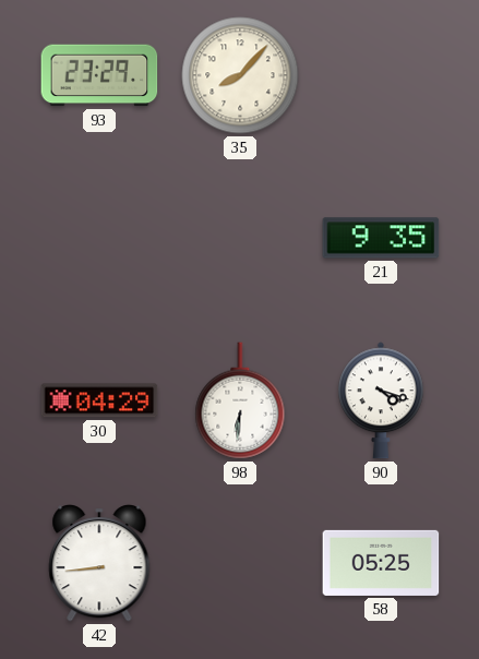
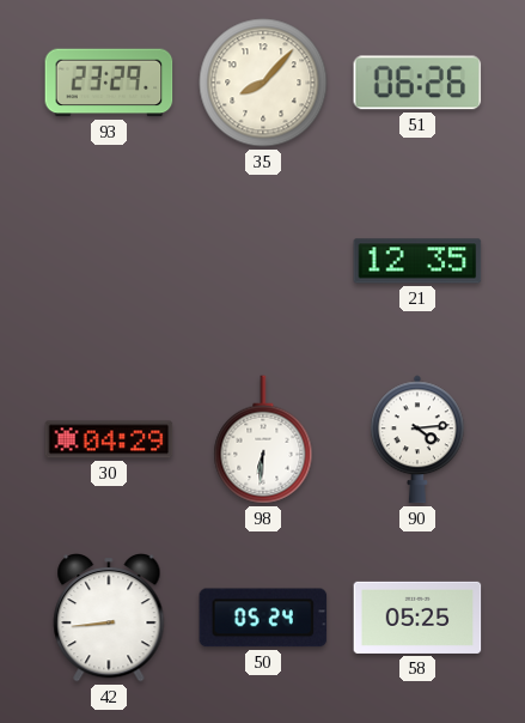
51: none -> 06:26 (417, 83)
21: 9:35 -> 12:35 (417, 261)
90: 4:18 -> 4:14 (419, 439)
50: none -> 05:24 (263, 618)
